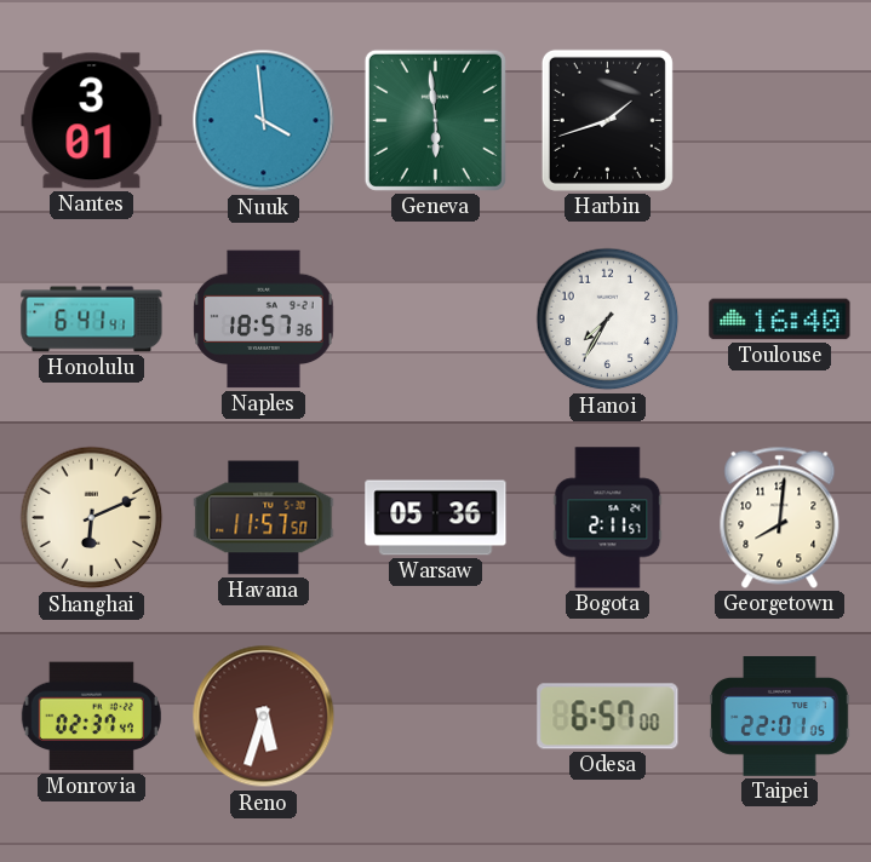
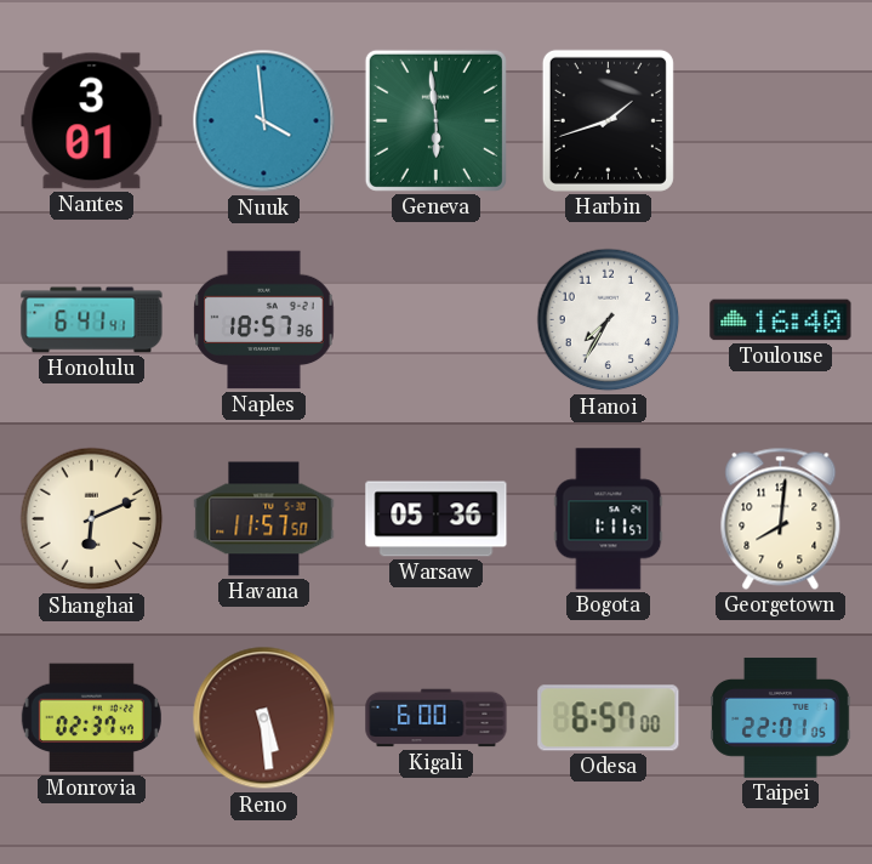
Bogota: 2:11 -> 1:11 (609, 519)
Reno: 5:33 -> 5:29 (264, 718)
Kigali: none -> 6:00 (437, 718)
